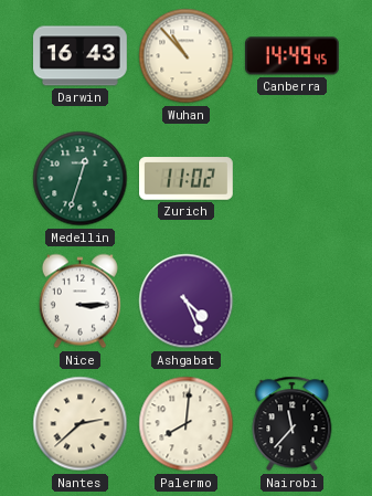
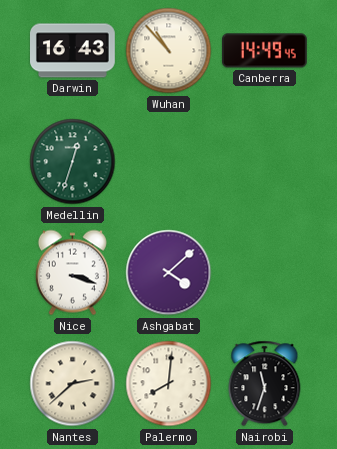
Zurich: 11:02 -> none (187, 179)
Nice: 3:15 -> 3:18 (72, 273)
Ashgabat: 4:26 -> 4:08 (169, 273)
Nairobi: 11:37 -> 11:33 (265, 384)
